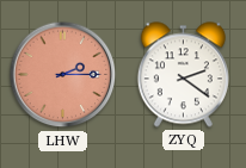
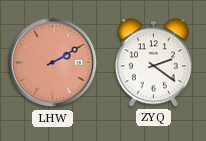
LHW: 2:15 -> 2:10 (53, 63)
